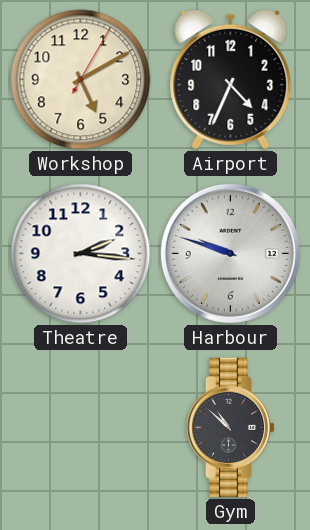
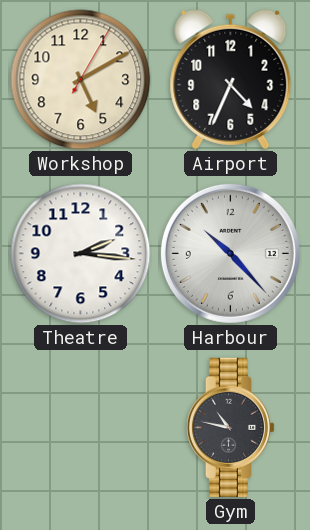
Harbour: 9:48 -> 10:23 (230, 253)
Gym: 10:52 -> 10:47 (230, 427)
